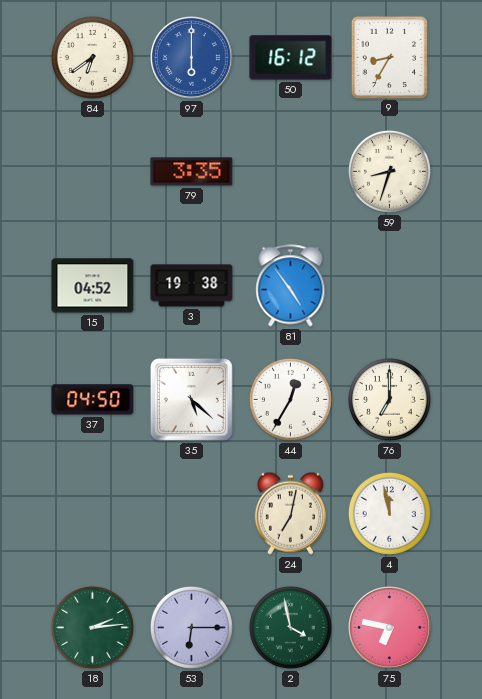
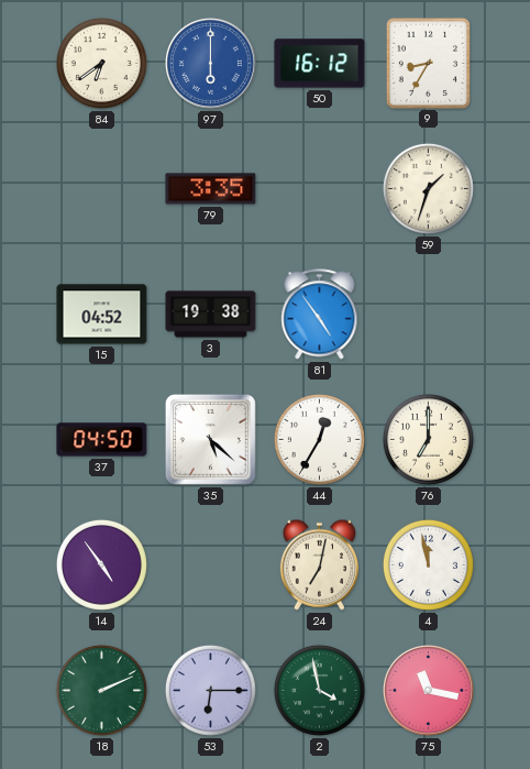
59: 8:33 -> 1:33 (428, 188)
14: none -> 4:54 (101, 564)
18: 2:14 -> 2:11 (101, 690)
75: 6:47 -> 11:17 (429, 691)
